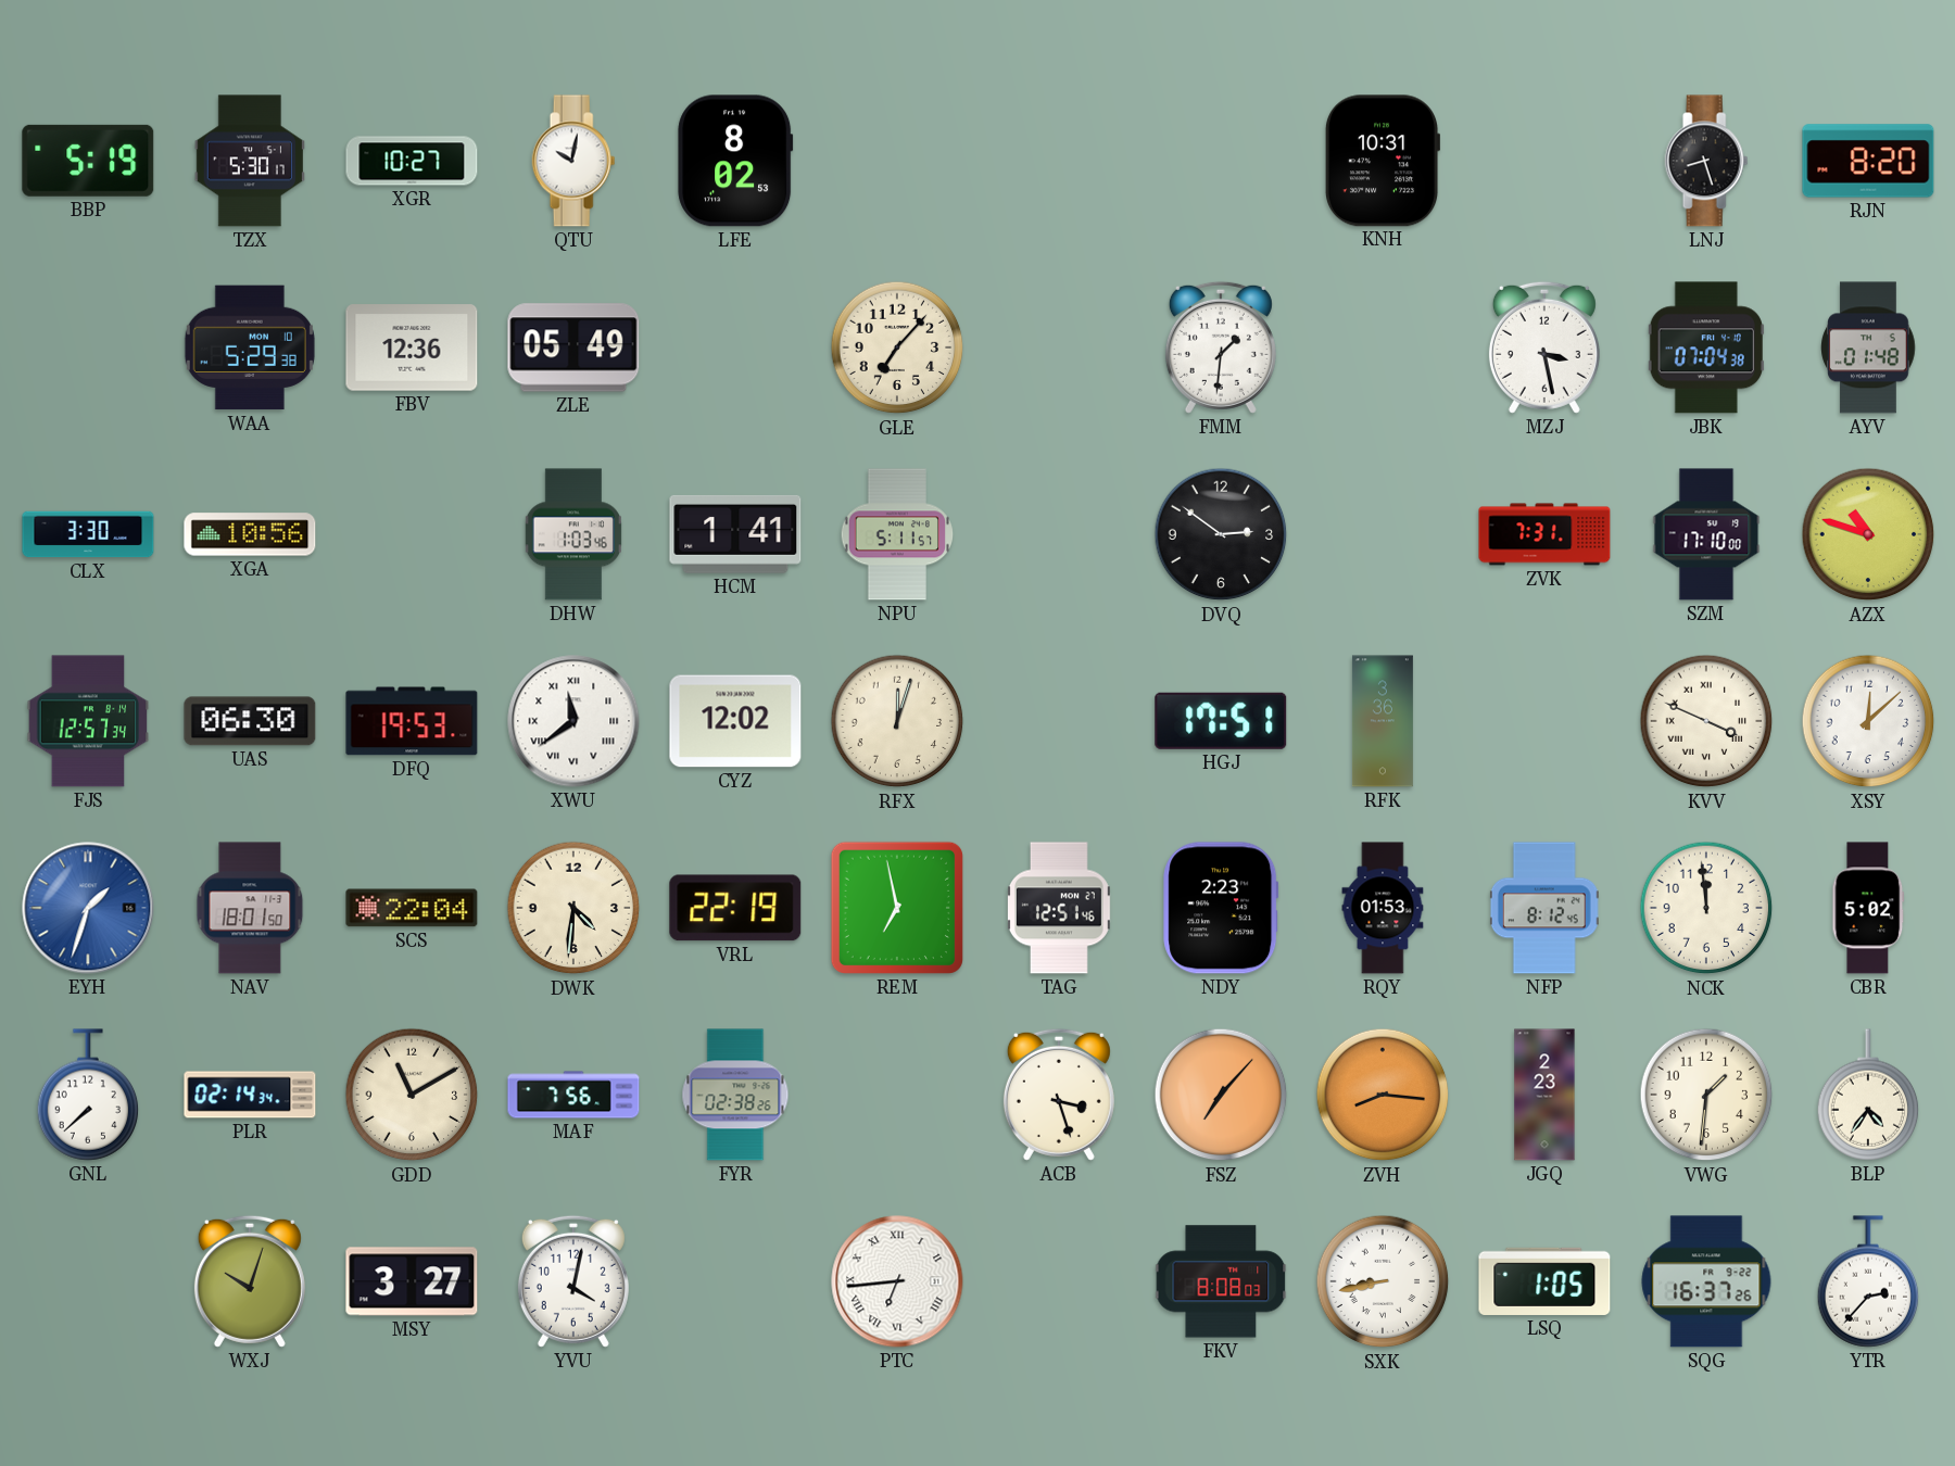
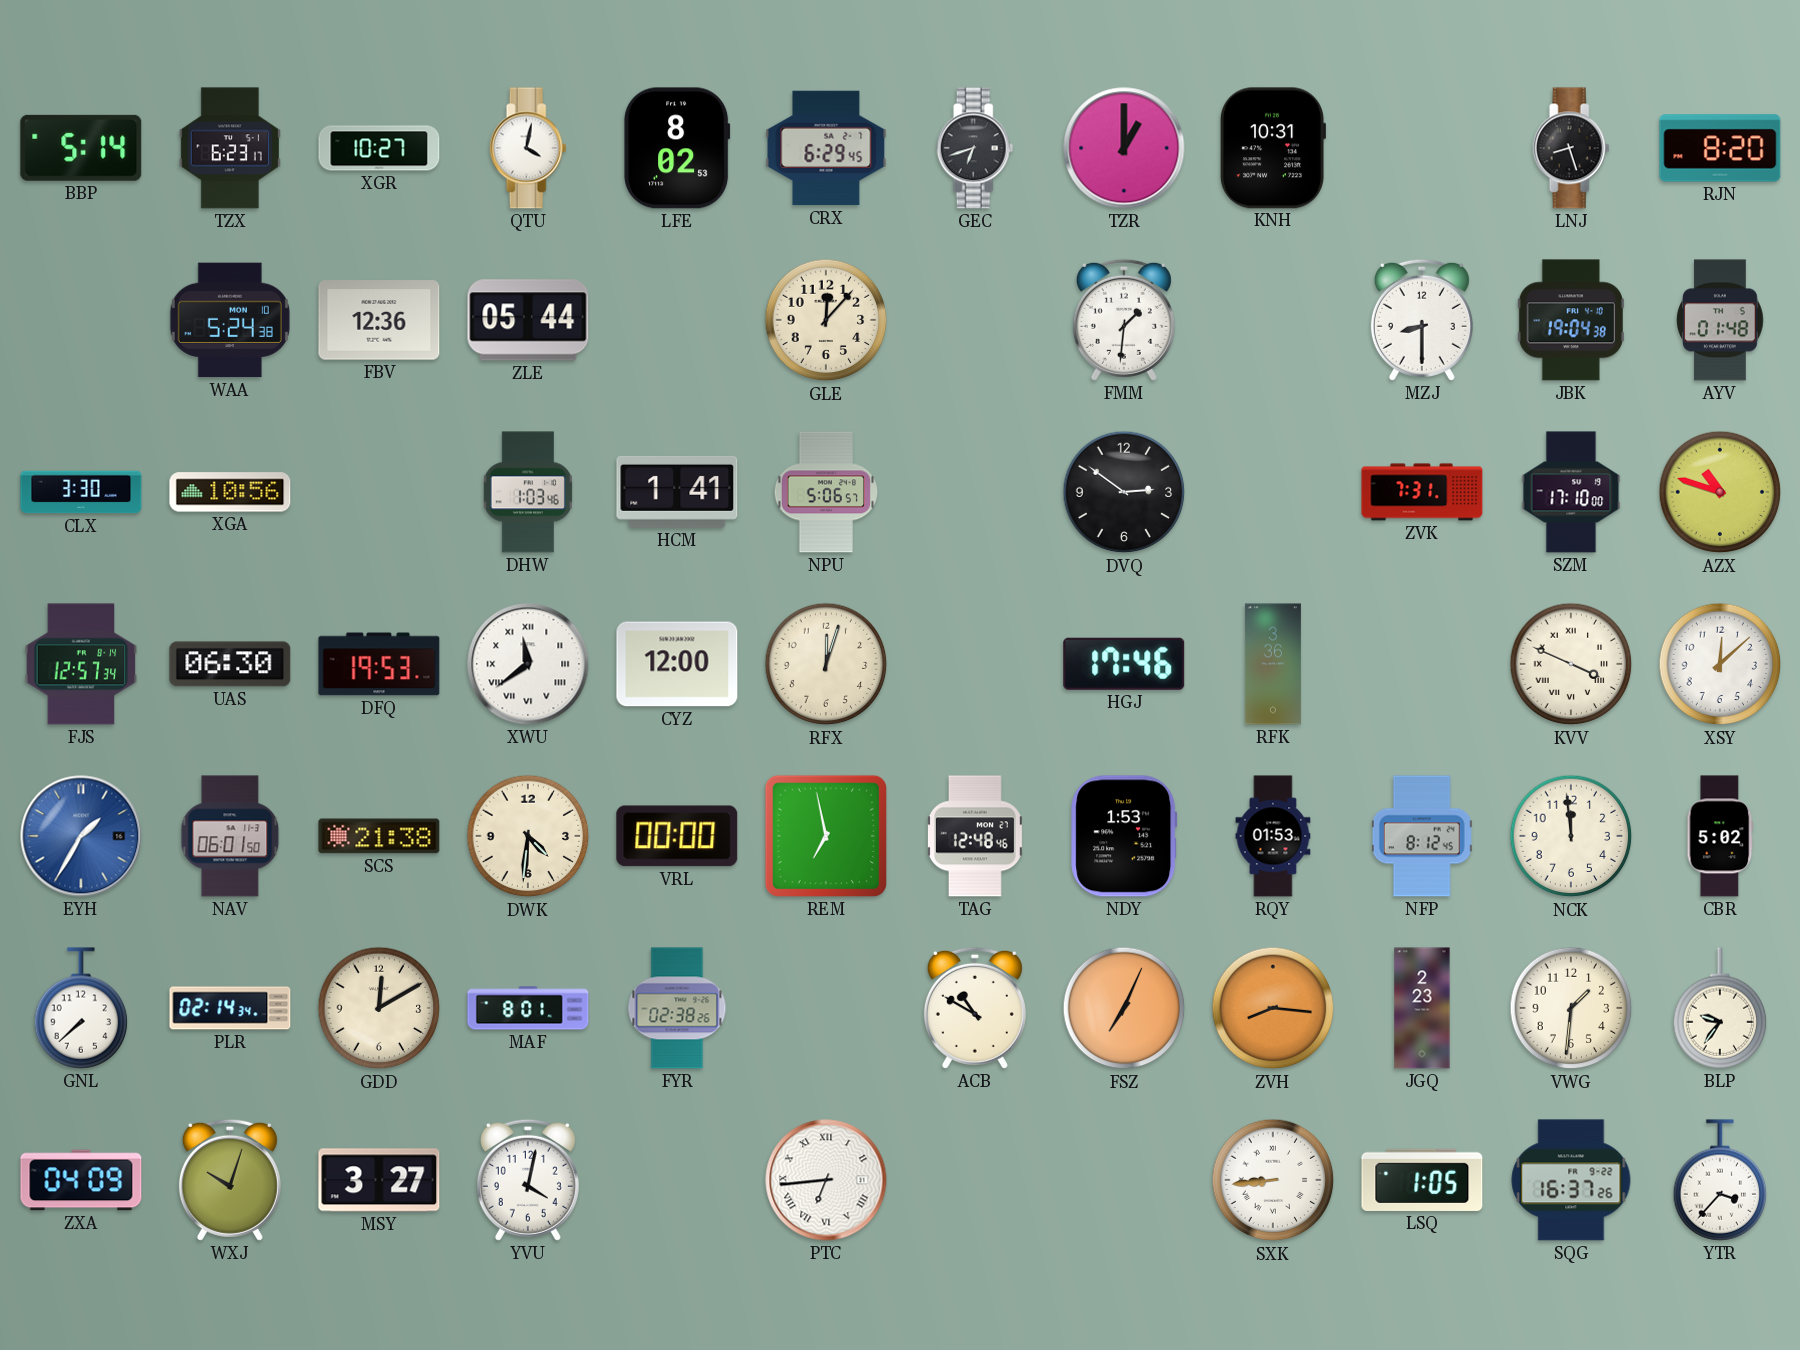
BBP: 5:19 -> 5:14 (81, 148)
TZX: 5:30 -> 6:23 (230, 148)
QTU: 10:02 -> 4:02 (528, 148)
CRX: none -> 6:29 (826, 148)
GEC: none -> 6:42 (975, 148)
TZR: none -> 1:00 (1124, 148)
WAA: 5:29 -> 5:24 (230, 320)
ZLE: 05:49 -> 05:44 (528, 320)
GLE: 7:07 -> 12:07 (826, 320)
MZJ: 3:28 -> 8:30 (1422, 320)
JBK: 07:04 -> 19:04 (1571, 320)
NPU: 5:11 -> 5:06 (826, 492)
CYZ: 12:02 -> 12:00 (677, 664)
HGJ: 17:51 -> 17:46 (1124, 664)
EYH: 1:33 -> 1:35 (81, 836)
NAV: 18:01 -> 06:01 (230, 836)
SCS: 22:04 -> 21:38 (379, 836)
VRL: 22:19 -> 00:00 (677, 836)
TAG: 12:51 -> 12:48 (975, 836)
NDY: 2:23 -> 1:53 (1124, 836)
GDD: 11:10 -> 12:10 (379, 1008)
MAF: 7:56 -> 8:01 (528, 1008)
ACB: 3:27 -> 10:50 (975, 1008)
FSZ: 7:07 -> 7:04 (1124, 1008)
BLP: 4:36 -> 9:36 (1720, 1008)
ZXA: none -> 04:09 (81, 1180)
FKV: 8:08 -> none (1221, 1281)
SXK: 8:43 -> 8:44 (1273, 1180)
YTR: 2:37 -> 3:37 (1720, 1180)
